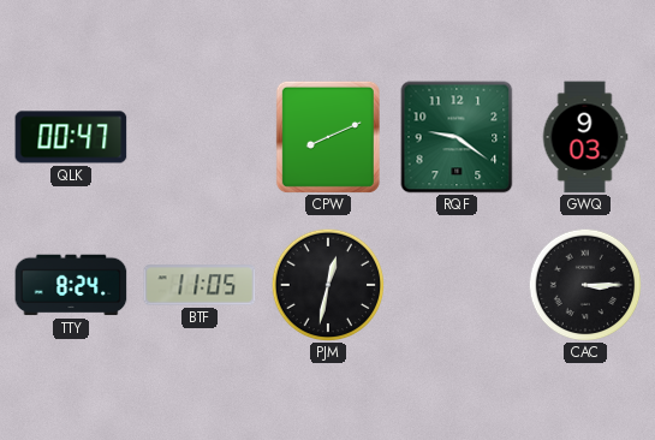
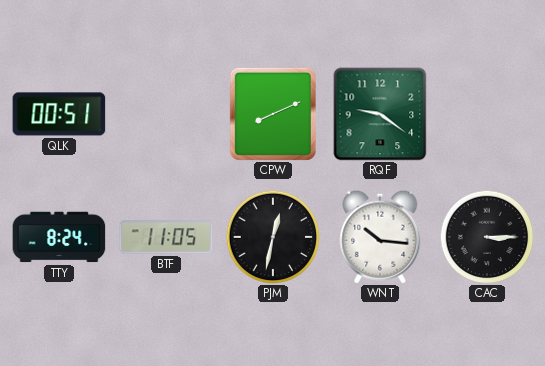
QLK: 00:47 -> 00:51 (59, 114)
GWQ: 9:03 -> none (585, 137)
WNT: none -> 10:16 (380, 237)
